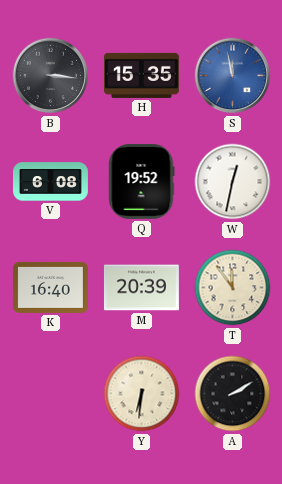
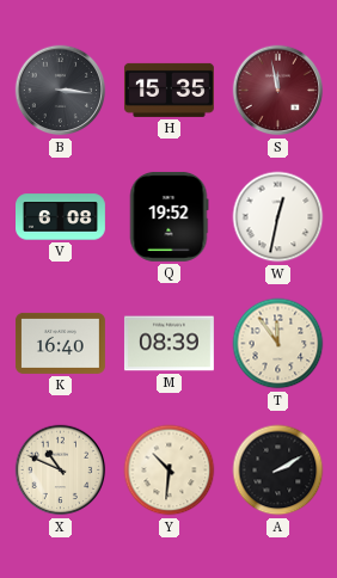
S dial: blue -> burgundy (278, 91)
M: 20:39 -> 08:39 (168, 344)
X: none -> 10:49 (61, 471)
Y: 6:31 -> 10:31 (170, 471)
